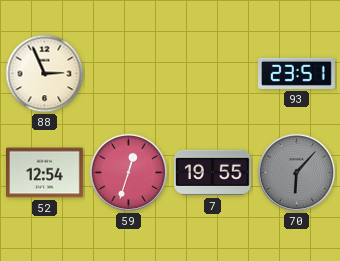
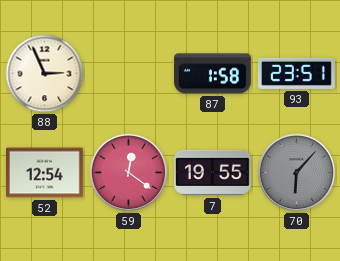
87: none -> 1:58 (213, 74)
59: 12:33 -> 12:21 (129, 173)
